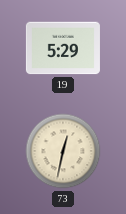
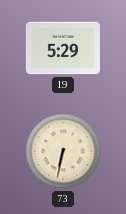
73: 12:32 -> 6:32 (63, 151)
